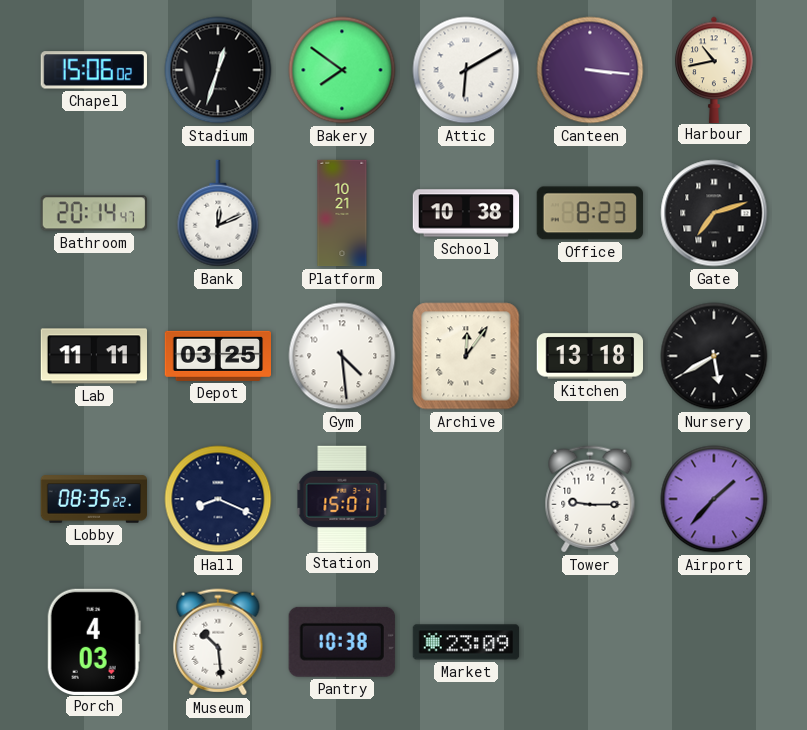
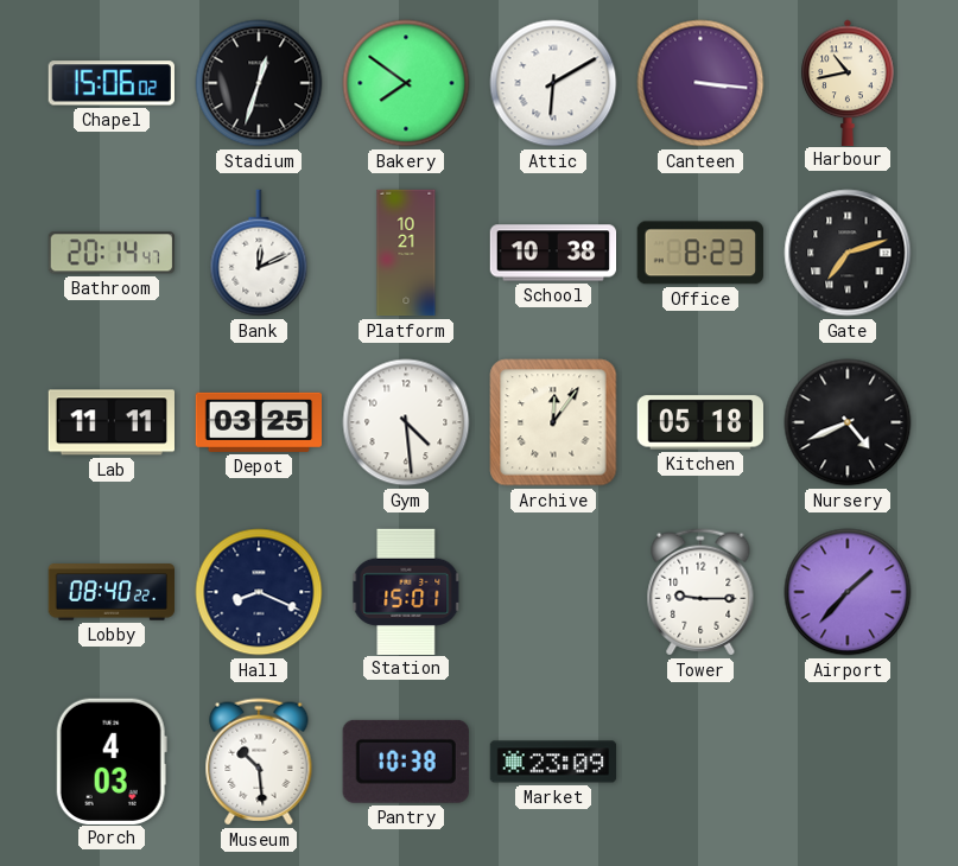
Kitchen: 13:18 -> 05:18 (699, 422)
Nursery: 5:40 -> 4:41 (848, 422)
Lobby: 08:35 -> 08:40 (110, 592)
